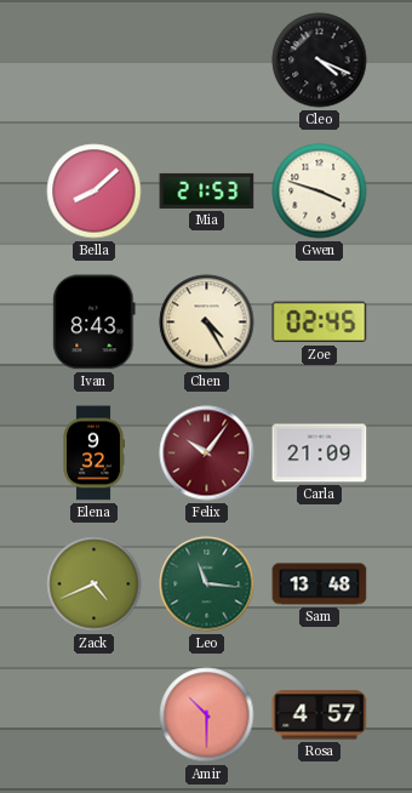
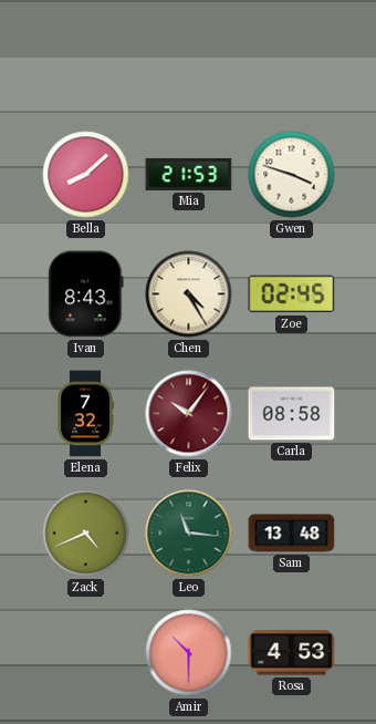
Cleo: 4:19 -> none (320, 61)
Elena: 9:32 -> 7:32 (85, 414)
Carla: 21:09 -> 08:58 (292, 414)
Rosa: 4:57 -> 4:53 (292, 653)
